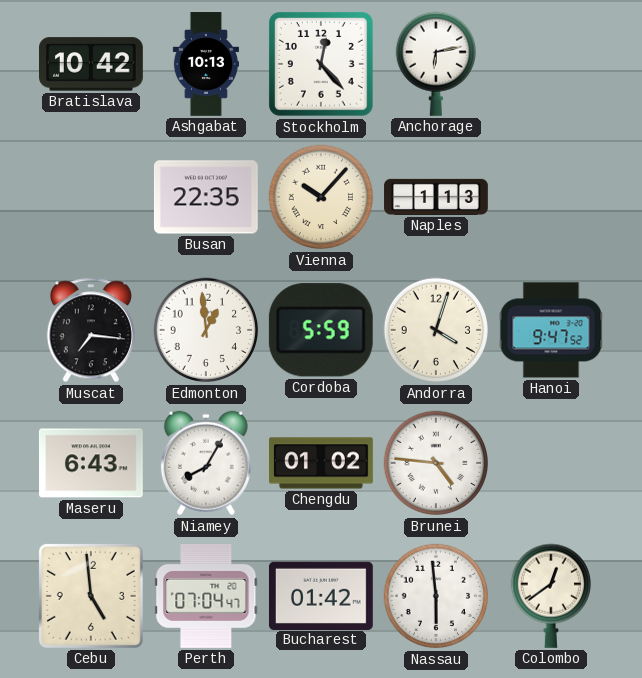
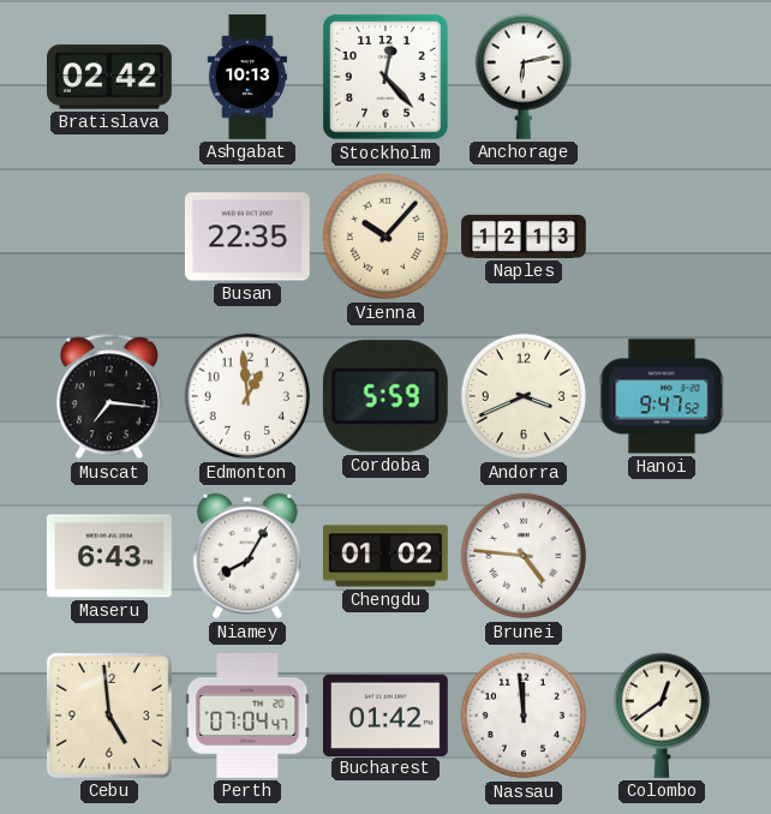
Bratislava: 10:42 -> 02:42 (110, 77)
Naples: 1:13 -> 12:13 (524, 237)
Andorra: 4:03 -> 3:41 (524, 396)
Nassau: 5:59 -> 11:59 (524, 716)
